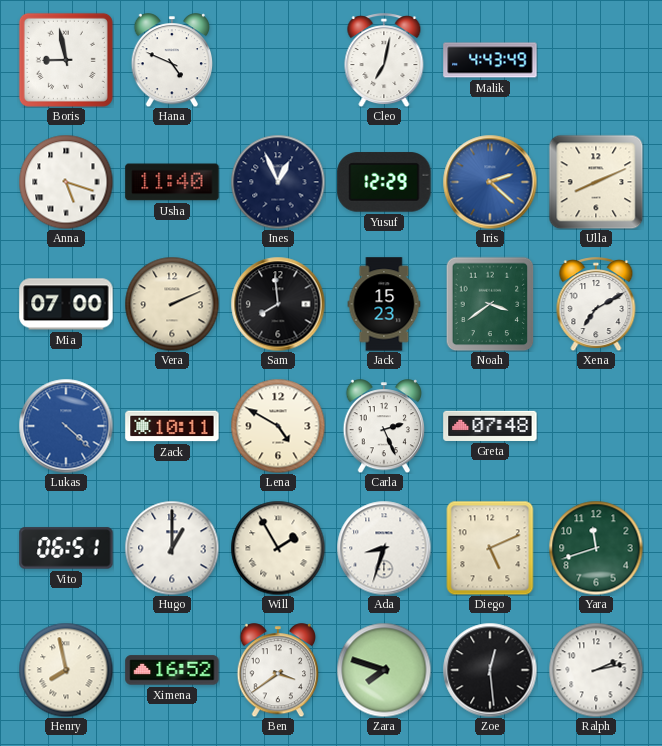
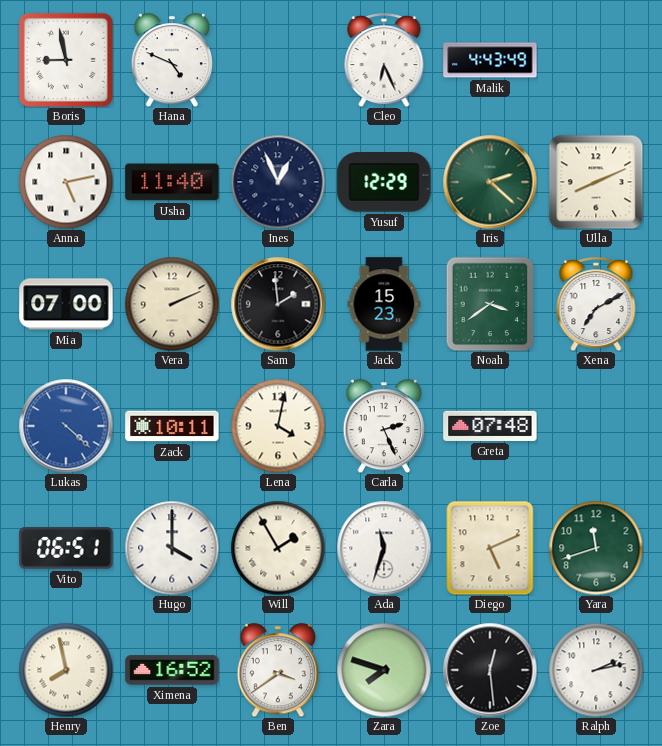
Cleo: 7:02 -> 6:26 (384, 60)
Anna: 5:18 -> 5:13 (66, 182)
Iris dial: blue -> green (490, 182)
Sam: 7:59 -> 1:59 (278, 304)
Lena: 4:50 -> 4:02 (278, 426)
Hugo: 1:00 -> 4:00 (172, 548)
Ada: 8:33 -> 11:33 (384, 548)
